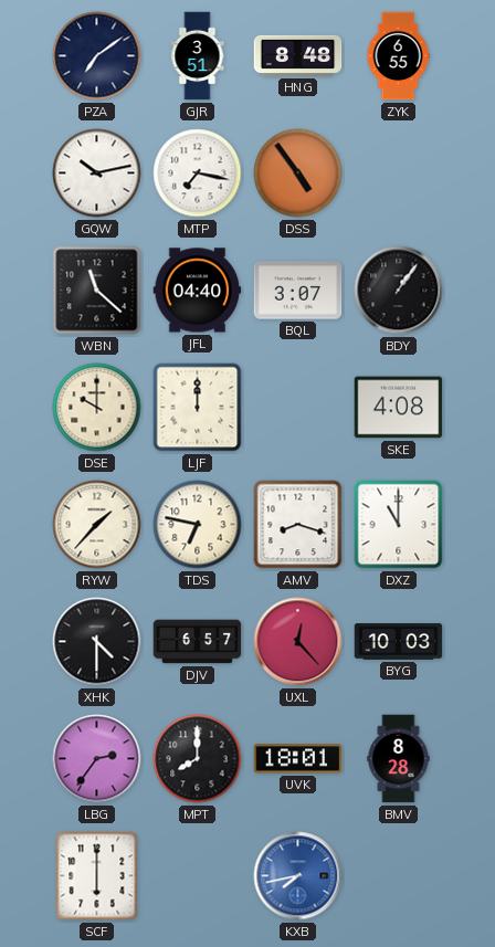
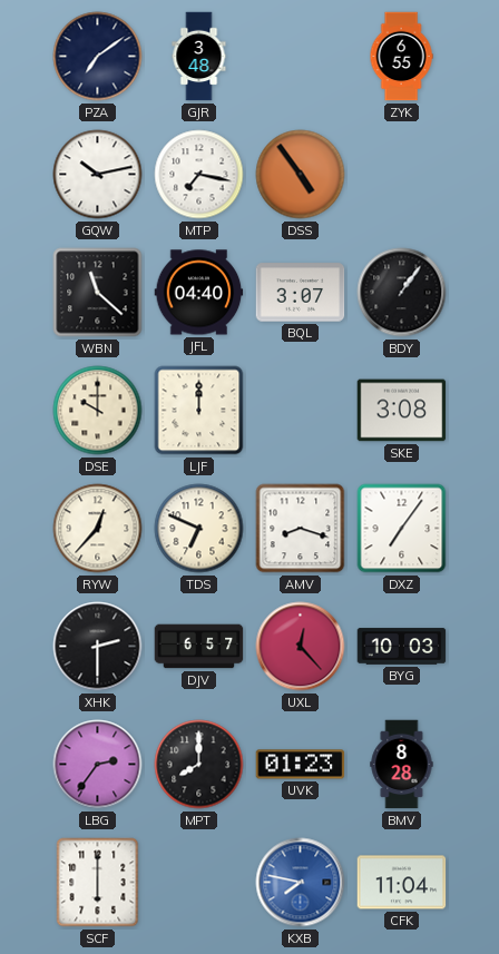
GJR: 3:51 -> 3:48 (199, 57)
HNG: 8:48 -> none (298, 55)
SKE: 4:08 -> 3:08 (402, 411)
RYW: 1:37 -> 12:37 (98, 529)
TDS: 6:47 -> 6:49 (199, 529)
DXZ: 11:00 -> 7:06 (402, 529)
XHK: 4:30 -> 2:30 (98, 647)
UVK: 18:01 -> 01:23 (301, 765)
KXB: 7:43 -> 7:47 (301, 883)
CFK: none -> 11:04 (402, 883)
